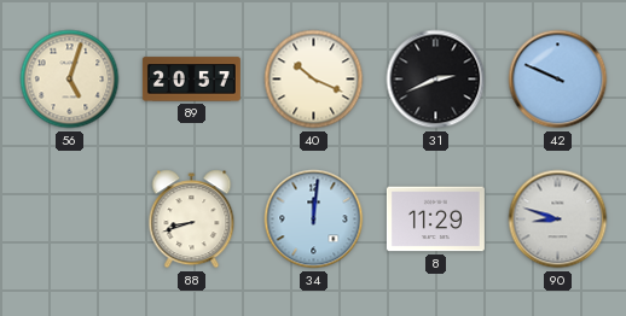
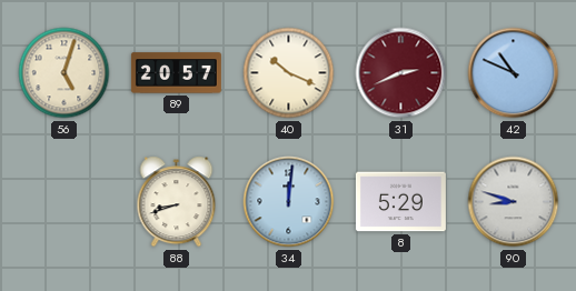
31 dial: black -> burgundy (401, 73)
42: 9:49 -> 10:49 (514, 73)
8: 11:29 -> 5:29 (400, 202)
